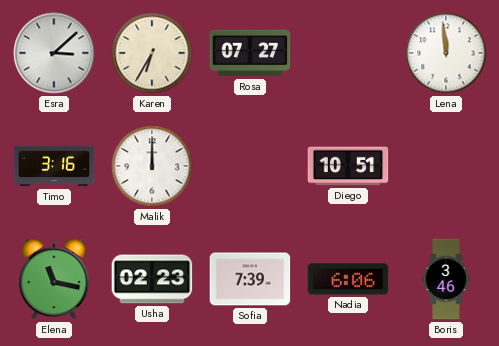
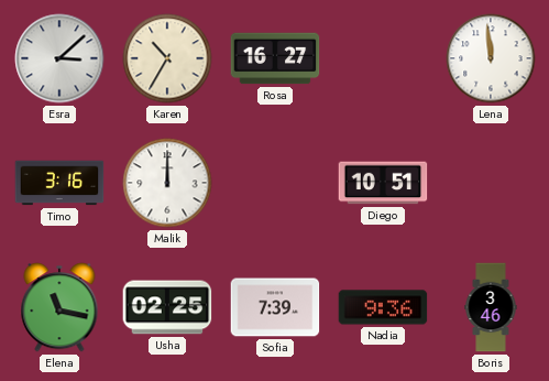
Karen: 6:35 -> 10:35 (167, 58)
Rosa: 07:27 -> 16:27 (275, 58)
Usha: 02:23 -> 02:25 (167, 307)
Nadia: 6:06 -> 9:36 (383, 307)
